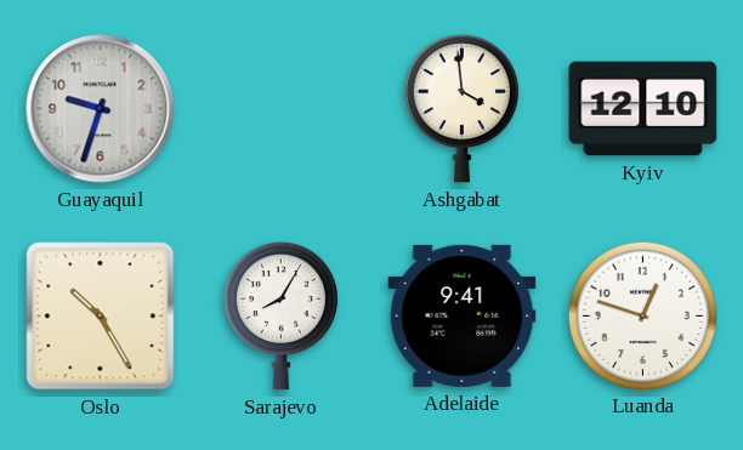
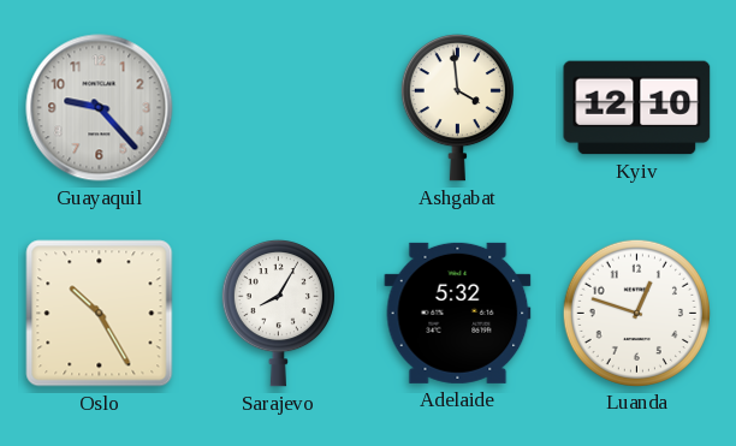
Guayaquil: 9:33 -> 9:23 (100, 108)
Adelaide: 9:41 -> 5:32 (458, 313)
